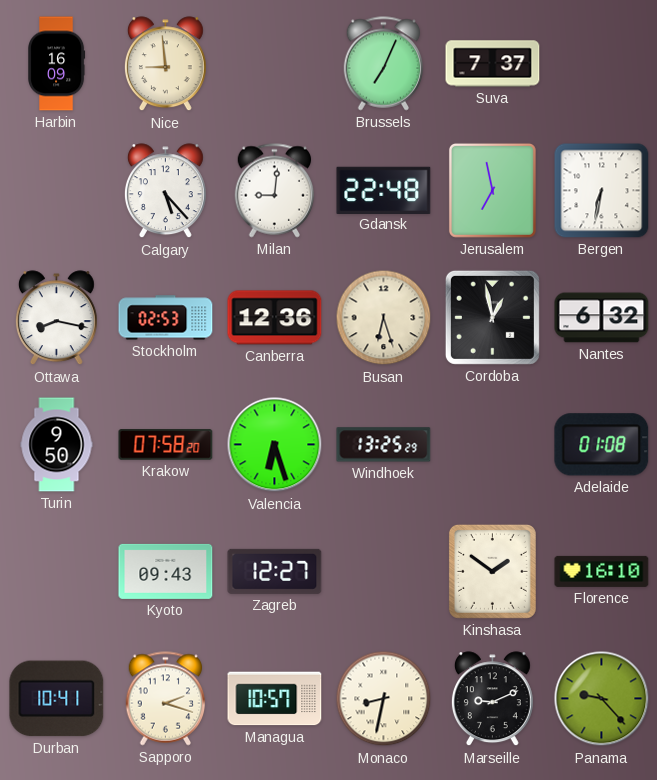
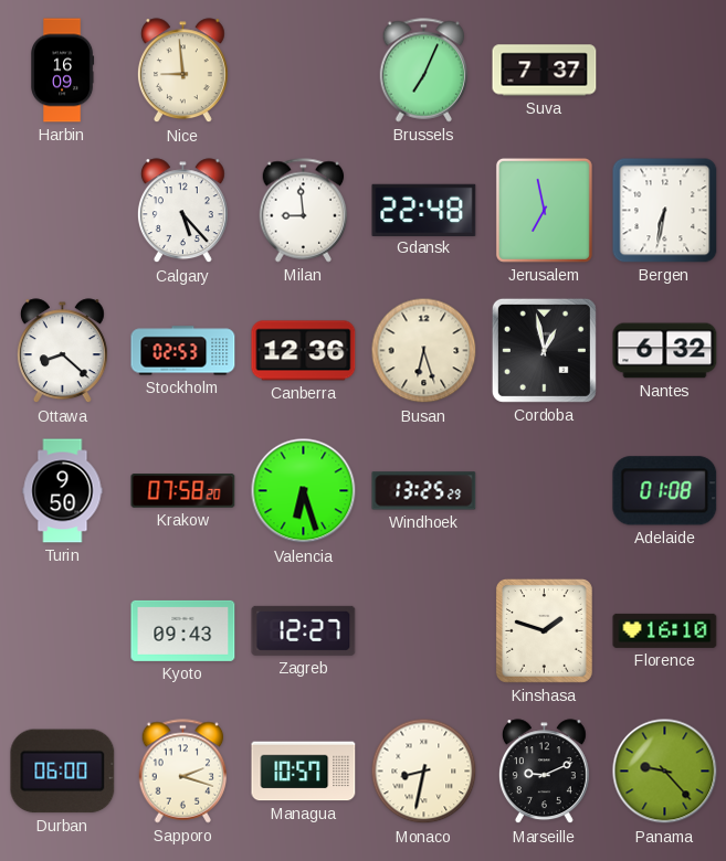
Milan: 9:01 -> 8:59 (304, 211)
Ottawa: 8:17 -> 8:22 (62, 351)
Kinshasa: 1:51 -> 1:48 (544, 630)
Durban: 10:41 -> 06:00 (63, 772)
